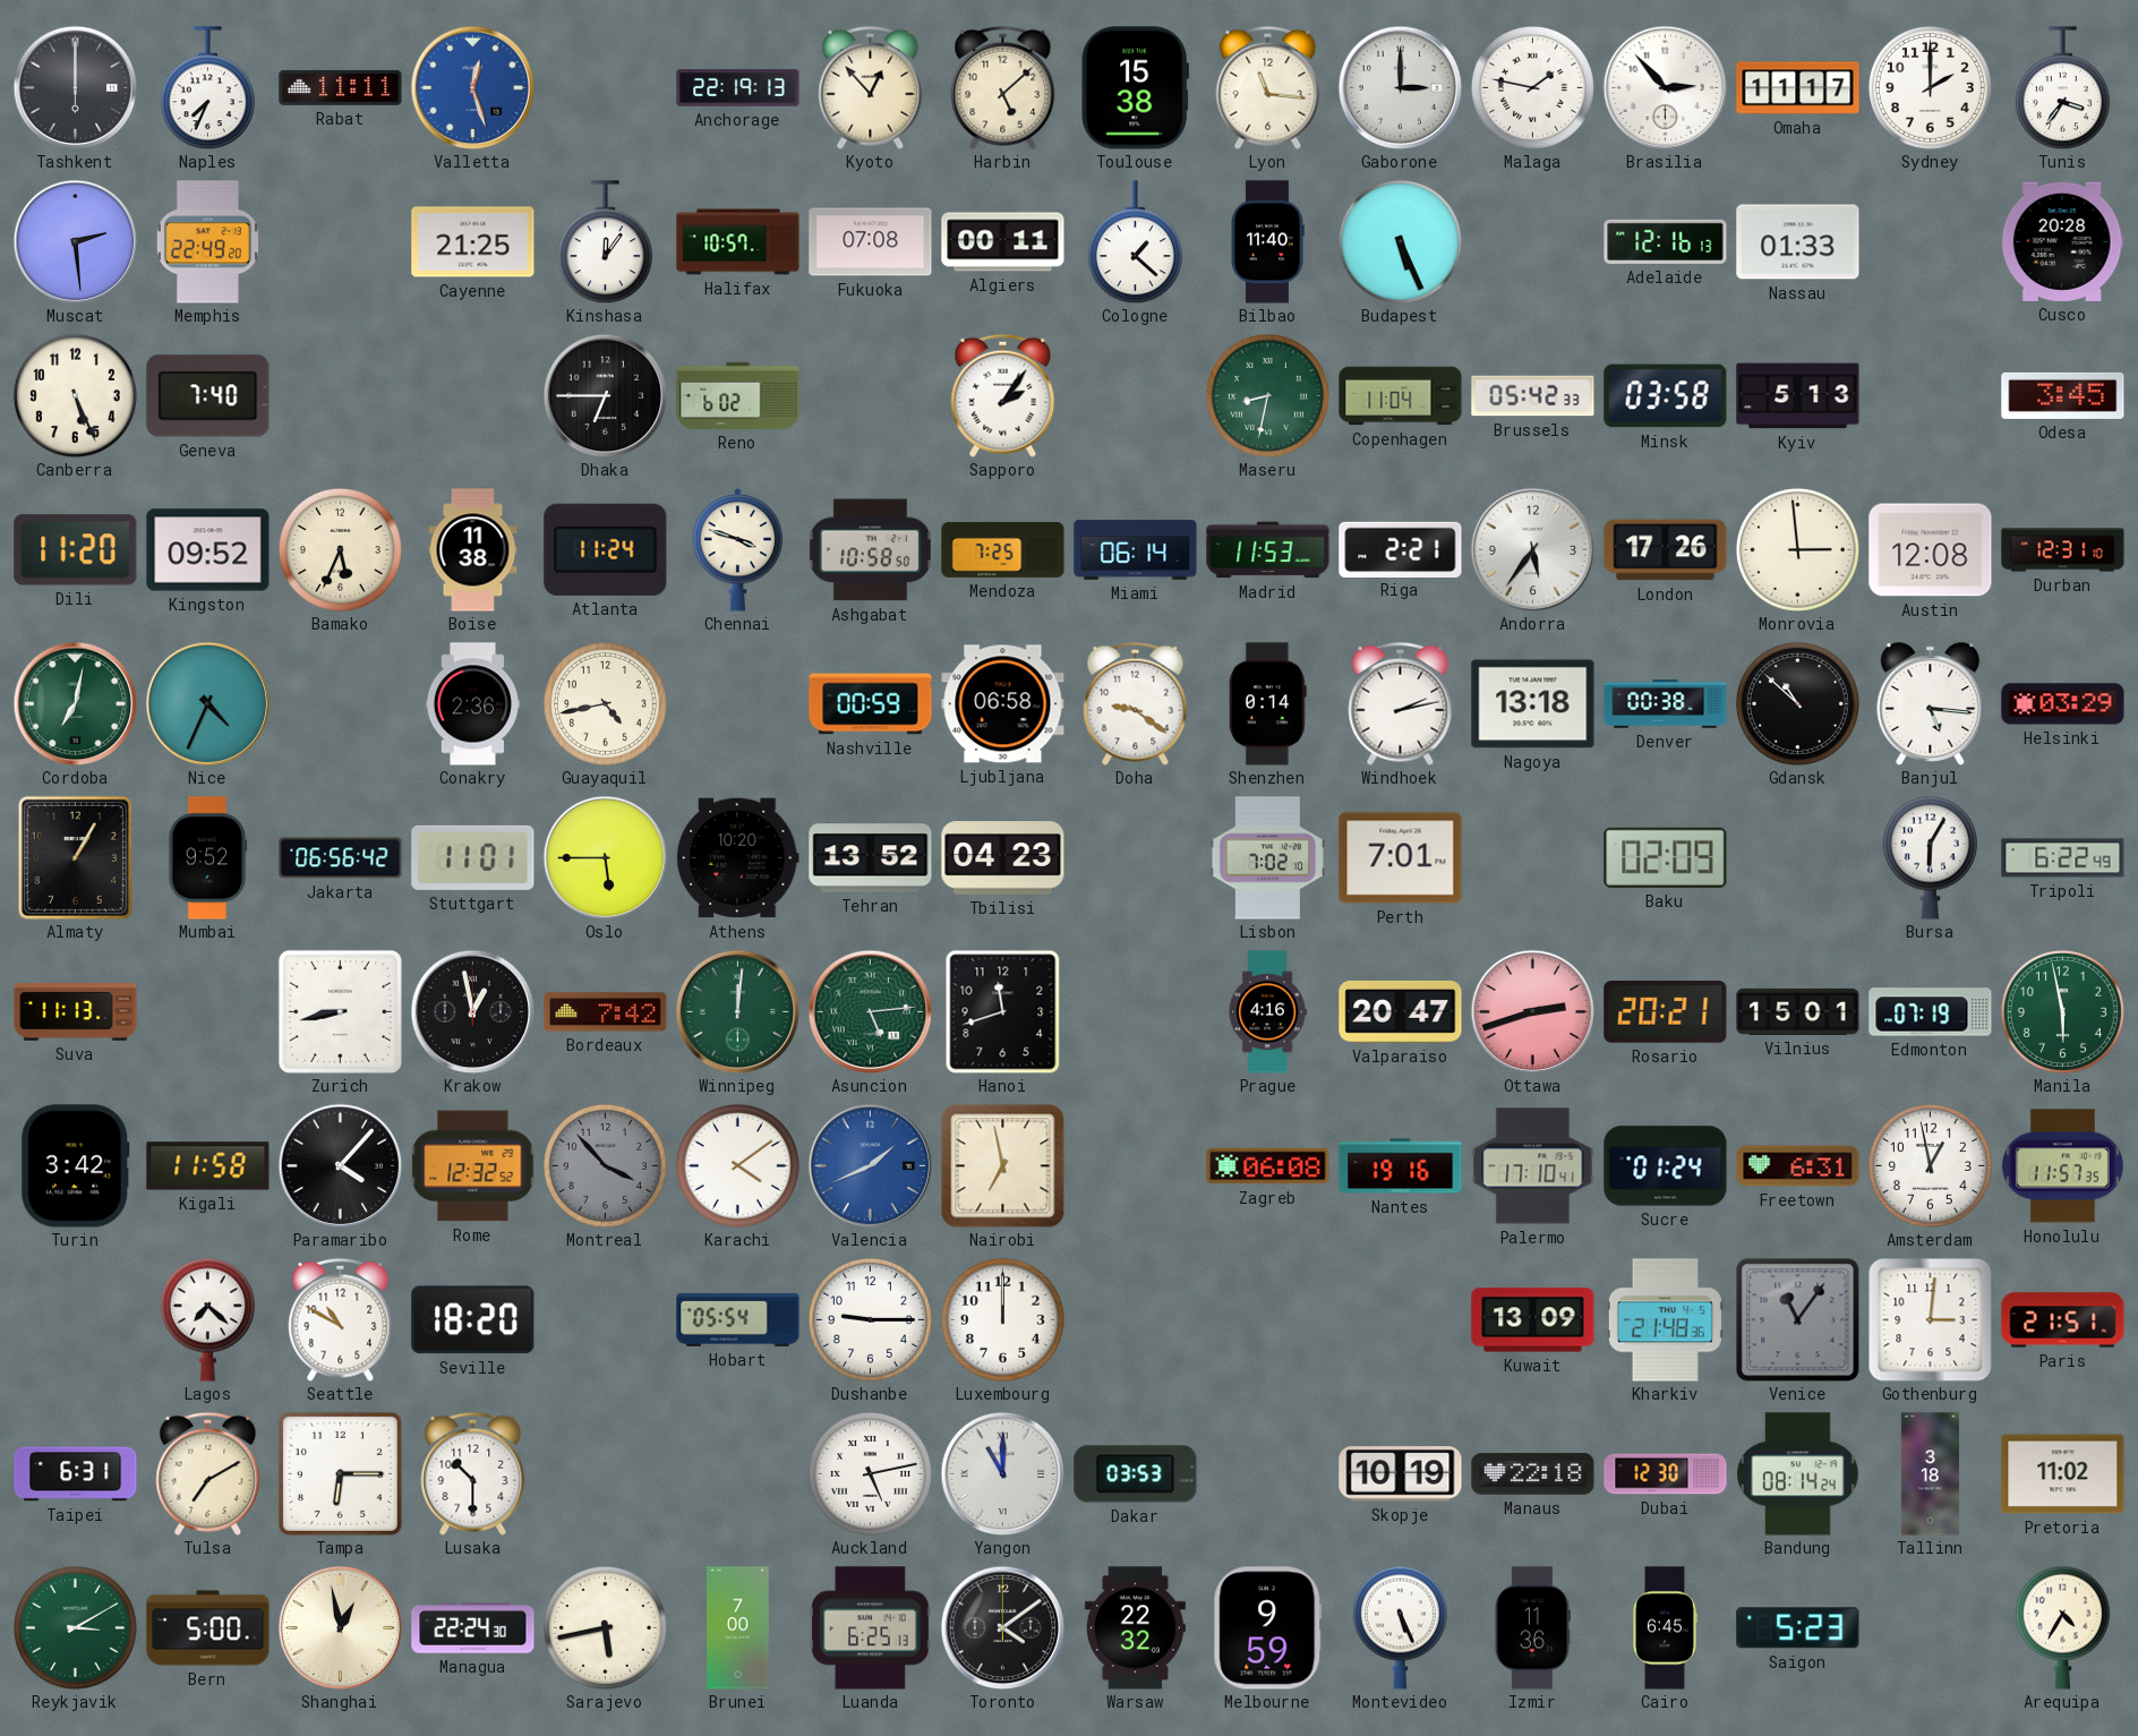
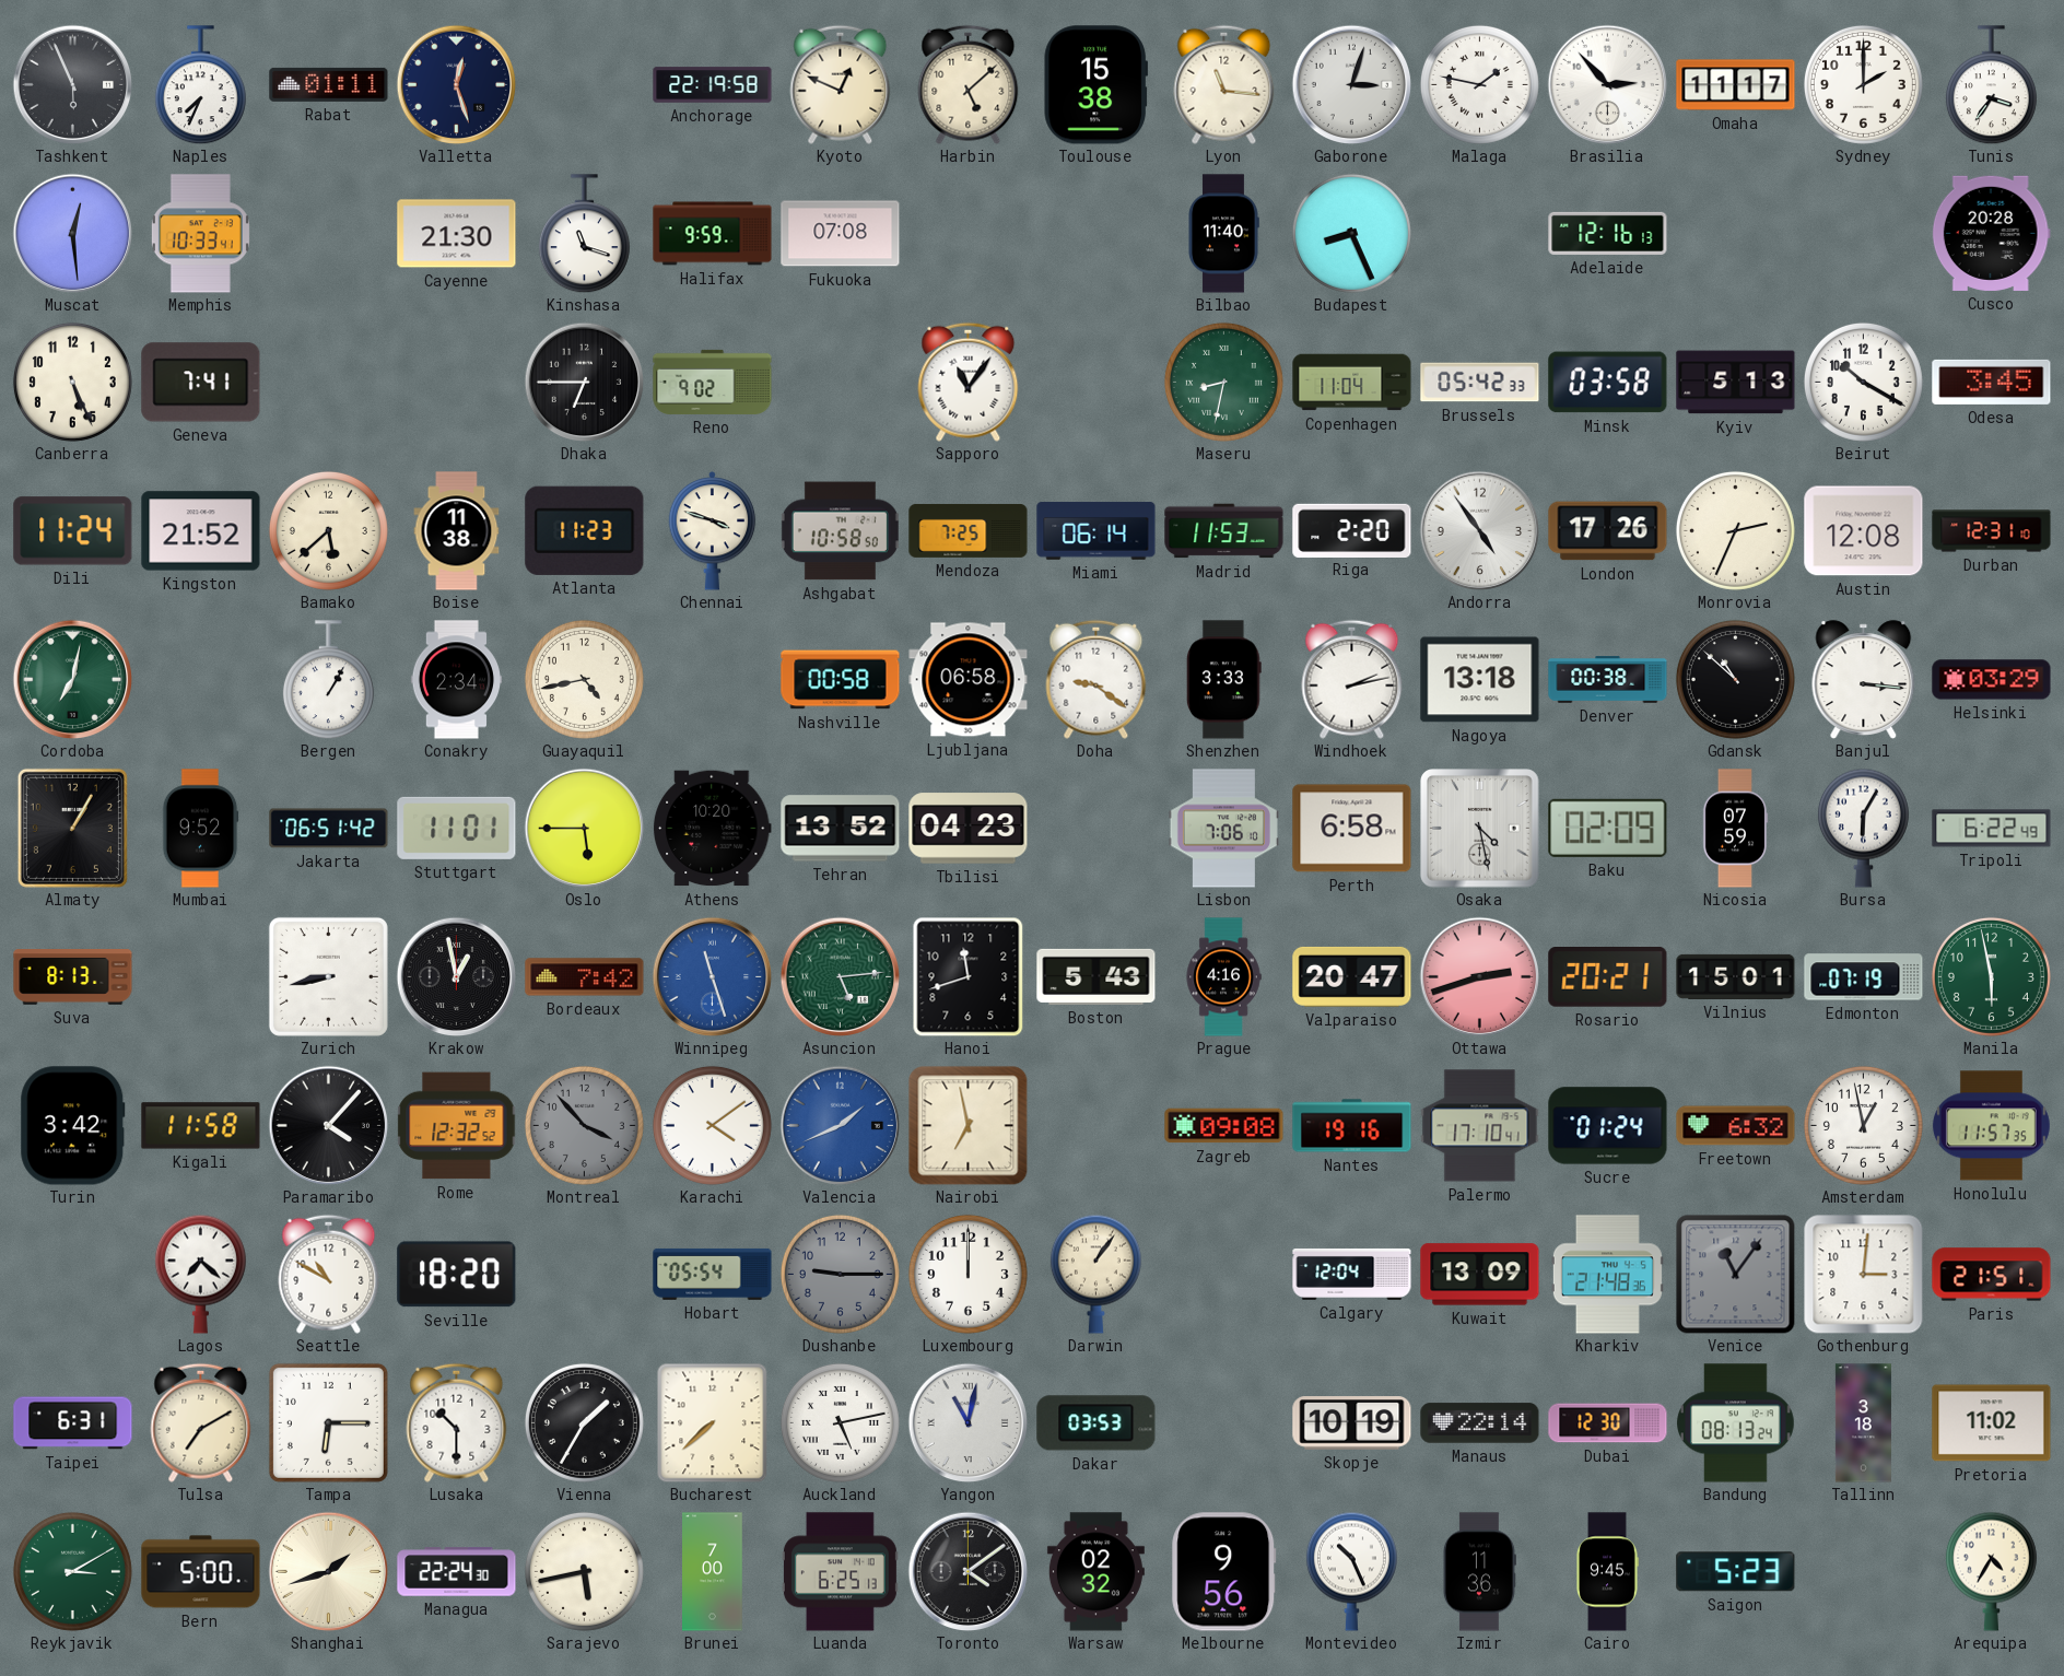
Tashkent: 6:00 -> 5:56 (72, 84)
Rabat: 11:11 -> 01:11 (329, 84)
Valletta dial: blue -> navy (456, 84)
Anchorage: 22:19:13 -> 22:19:58 (713, 85)
Kyoto: 12:53 -> 12:49 (841, 84)
Gaborone: 3:00 -> 3:03 (1351, 84)
Muscat: 2:29 -> 12:29 (72, 233)
Memphis: 22:49 -> 10:33 (200, 234)
Cayenne: 21:25 -> 21:30 (457, 234)
Kinshasa: 12:06 -> 11:18 (584, 234)
Halifax: 10:57 -> 9:59 (713, 234)
Algiers: 00:11 -> none (1003, 242)
Cologne: 1:22 -> none (1135, 242)
Budapest: 5:26 -> 8:26 (1351, 233)
Nassau: 01:33 -> none (1798, 242)
Geneva: 7:40 -> 7:41 (201, 383)
Reno: 6:02 -> 9:02 (713, 382)
Sapporo: 2:06 -> 11:06 (969, 382)
Beirut: none -> 10:20 (1863, 382)
Dili: 11:20 -> 11:24 (73, 531)
Kingston: 09:52 -> 21:52 (201, 531)
Bamako: 5:34 -> 5:38 (328, 530)
Atlanta: 11:24 -> 11:23 (585, 530)
Riga: 2:21 -> 2:20 (1352, 530)
Andorra: 5:36 -> 4:54 (1479, 530)
Monrovia: 2:59 -> 2:34 (1735, 530)
Nice: 4:34 -> none (207, 703)
Bergen: none -> 1:05 (328, 680)
Conakry: 2:36 -> 2:34 (456, 680)
Nashville: 00:59 -> 00:58 (841, 680)
Shenzhen: 0:14 -> 3:33 (1224, 680)
Banjul: 5:16 -> 3:16 (1864, 680)
Jakarta: 06:56 -> 06:51 (329, 829)
Lisbon: 7:02 -> 7:06 (1223, 829)
Perth: 7:01 -> 6:58 (1352, 829)
Osaka: none -> 4:28 (1480, 829)
Nicosia: none -> 07:59 (1735, 829)
Suva: 11:13 -> 8:13 (73, 977)
Winnipeg: 12:01 -> 11:27 (712, 976)
Winnipeg dial: green -> blue (712, 976)
Boston: none -> 5:43 (1096, 976)
Zagreb: 06:08 -> 09:08 (1224, 1126)
Freetown: 6:31 -> 6:32 (1736, 1126)
Dushanbe dial: white -> grey (840, 1274)
Darwin: none -> 1:06 (1095, 1274)
Calgary: none -> 12:04 (1352, 1274)
Vienna: none -> 1:35 (584, 1422)
Bucharest: none -> 7:38 (713, 1422)
Yangon: 11:00 -> 11:02 (967, 1422)
Manaus: 22:18 -> 22:14 (1480, 1423)
Bandung: 08:14 -> 08:13 (1736, 1423)
Shanghai: 12:58 -> 1:42 (328, 1571)
Warsaw: 22:32 -> 02:32 (1095, 1572)
Melbourne: 9:59 -> 9:56 (1224, 1572)
Montevideo: 5:26 -> 10:26 (1351, 1571)
Cairo: 6:45 -> 9:45 (1607, 1572)
